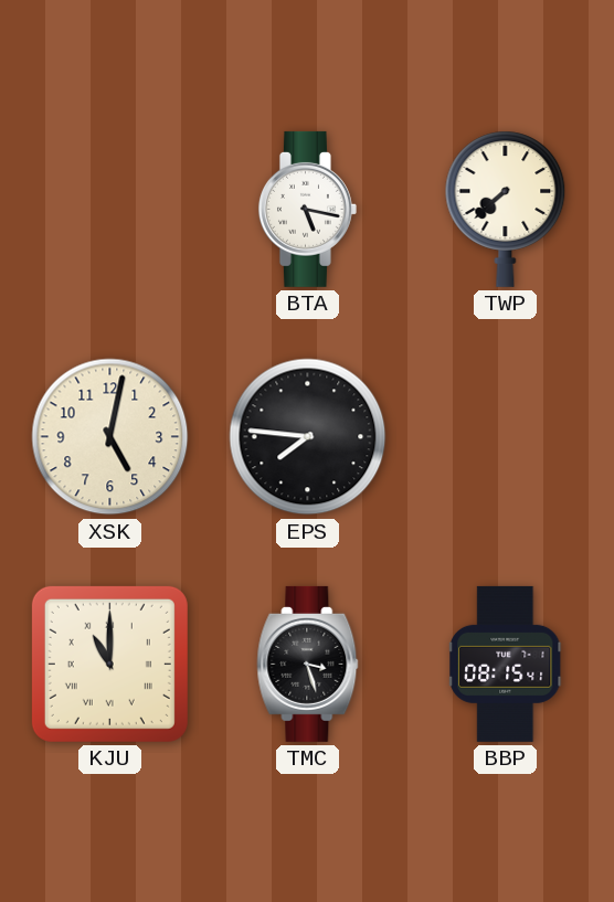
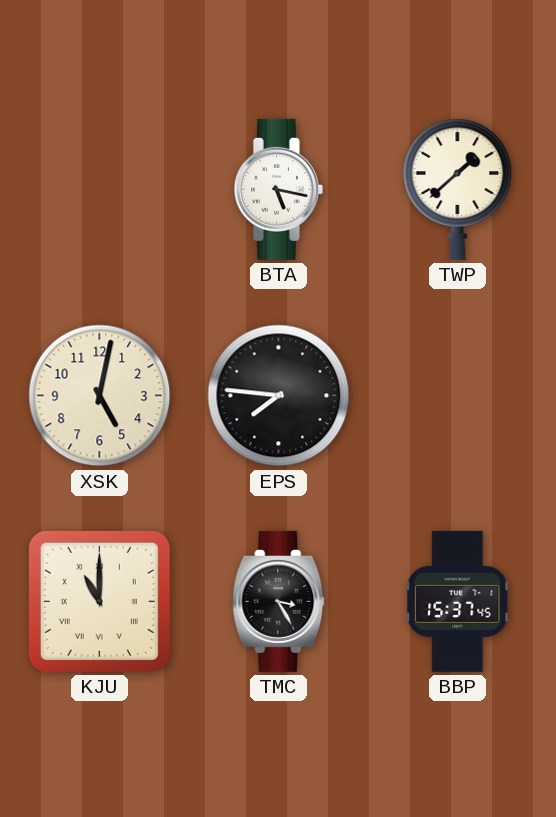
TWP: 7:38 -> 1:38 (458, 189)
TMC: 3:27 -> 3:25 (279, 601)
BBP: 08:15 -> 15:37 (458, 601)
